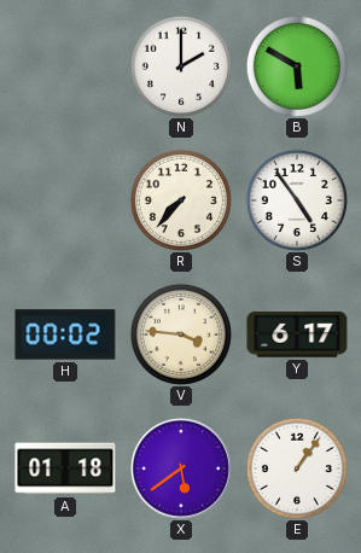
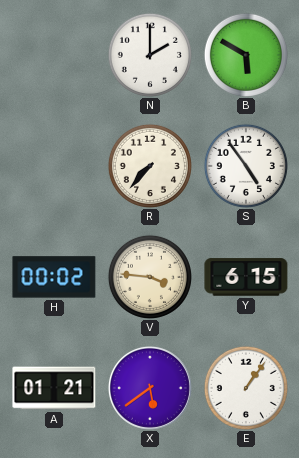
Y: 6:17 -> 6:15 (246, 277)
A: 01:18 -> 01:21 (54, 388)
